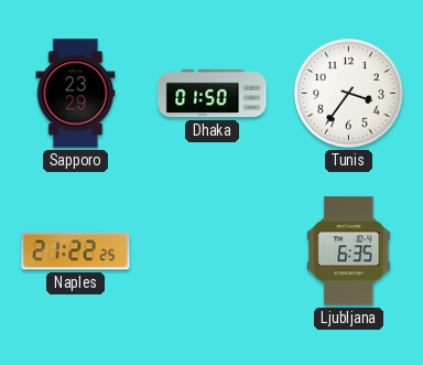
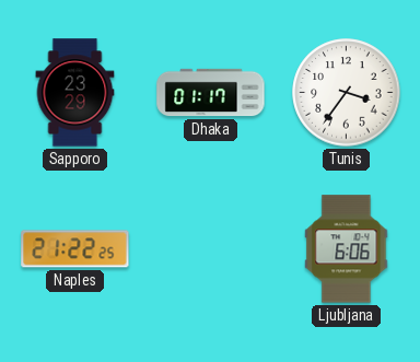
Dhaka: 01:50 -> 01:17 (211, 93)
Ljubljana: 6:35 -> 6:06 (347, 249)
